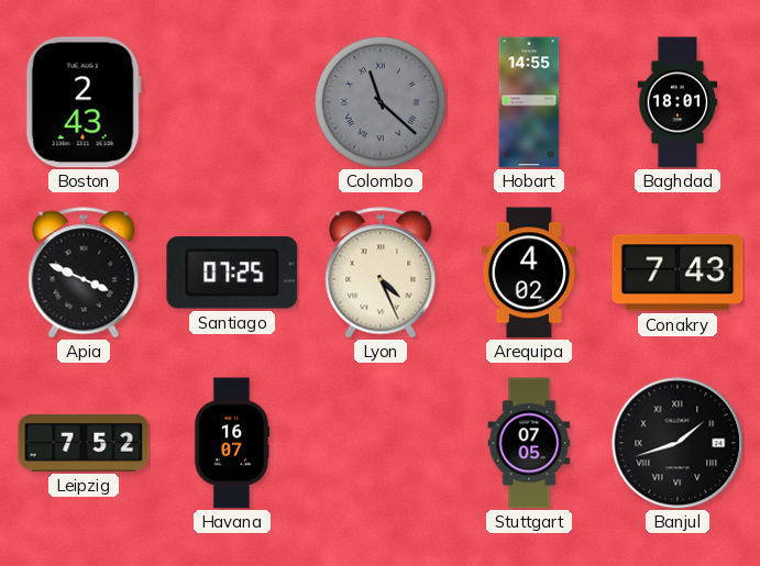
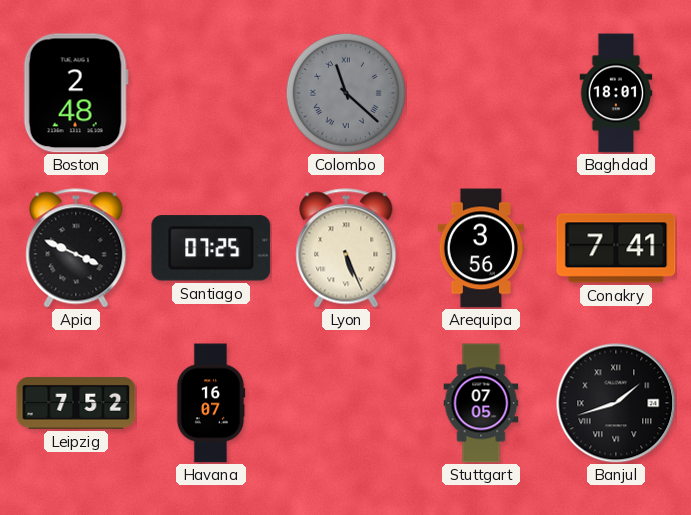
Boston: 2:43 -> 2:48 (76, 93)
Hobart: 14:55 -> none (529, 102)
Lyon: 4:26 -> 5:26 (346, 248)
Arequipa: 4:02 -> 3:56 (481, 248)
Conakry: 7:43 -> 7:41 (616, 248)
